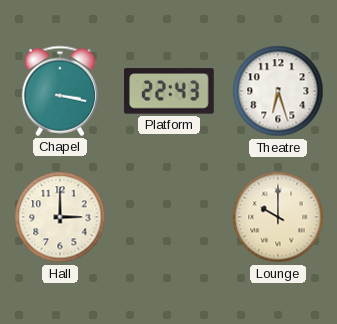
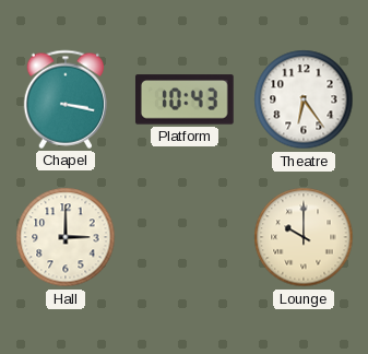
Platform: 22:43 -> 10:43 (185, 99)
Theatre: 6:27 -> 6:24 (304, 99)
